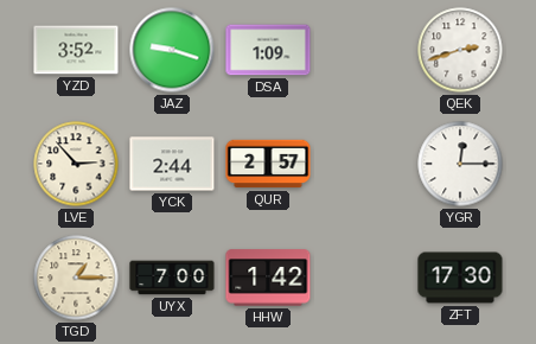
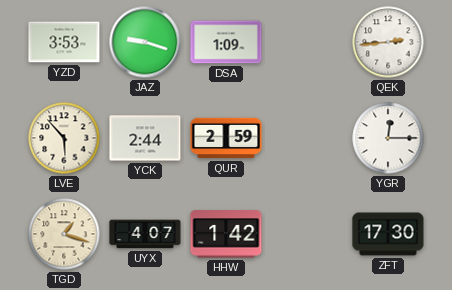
YZD: 3:52 -> 3:53 (64, 42)
QEK: 2:42 -> 2:44 (388, 42)
LVE: 2:53 -> 5:53 (64, 138)
QUR: 2:57 -> 2:59 (226, 138)
TGD: 1:15 -> 1:18 (64, 234)
UYX: 7:00 -> 4:07 (145, 234)
